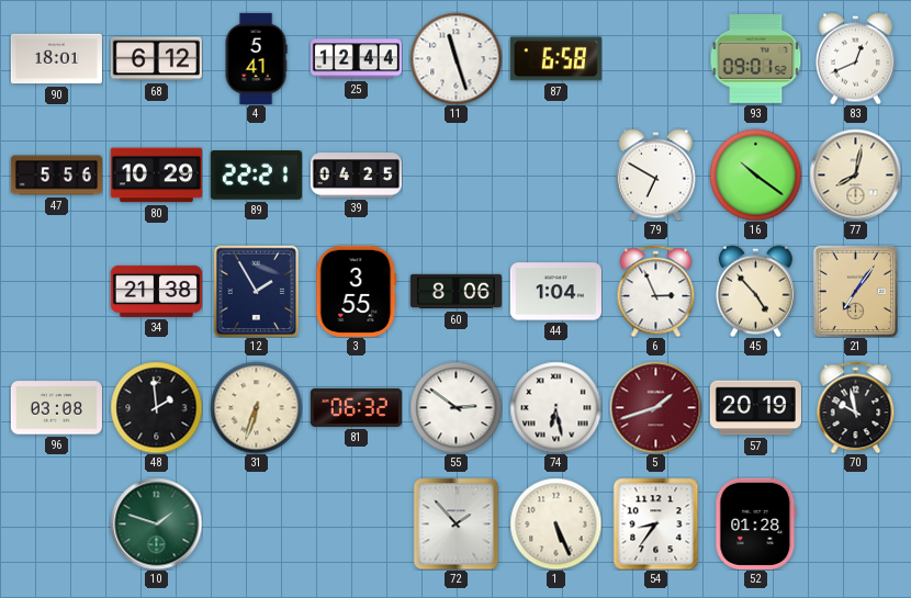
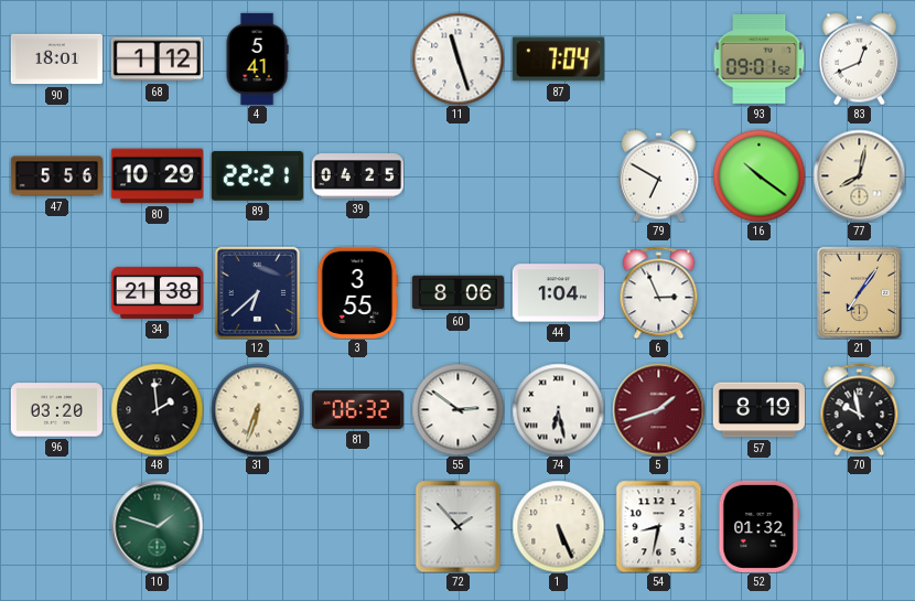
68: 6:12 -> 1:12 (157, 60)
25: 12:44 -> none (356, 59)
87: 6:58 -> 7:04 (558, 60)
12: 1:55 -> 6:38 (257, 292)
45: 4:53 -> none (755, 291)
96: 03:08 -> 03:20 (56, 410)
57: 20:19 -> 8:19 (758, 410)
54: 8:36 -> 8:32 (659, 526)
52: 01:28 -> 01:32 (760, 526)
